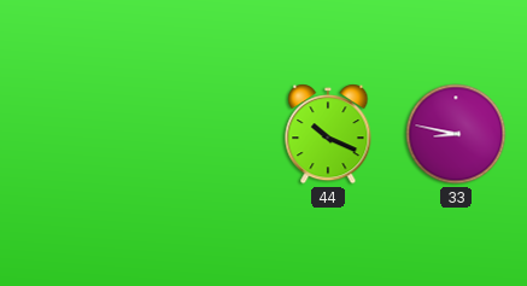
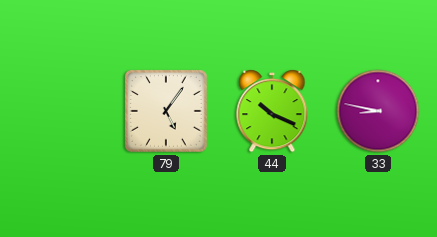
79: none -> 5:06 (166, 111)
